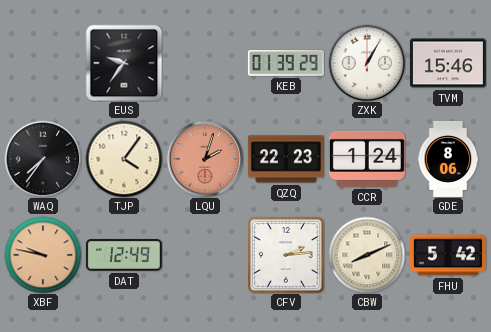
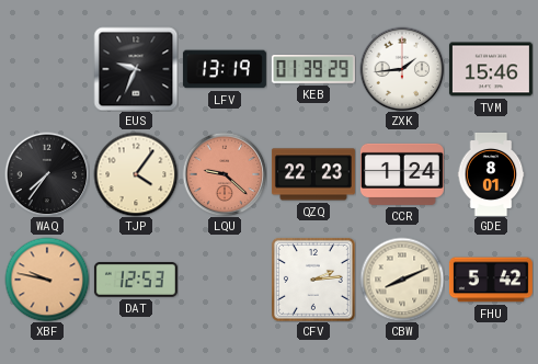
EUS: 9:36 -> 9:34 (136, 69)
LFV: none -> 13:19 (225, 69)
ZXK: 1:05 -> 1:44 (402, 69)
LQU: 2:03 -> 9:22 (225, 174)
GDE: 8:06 -> 8:01 (491, 174)
DAT: 12:49 -> 12:53 (136, 281)
